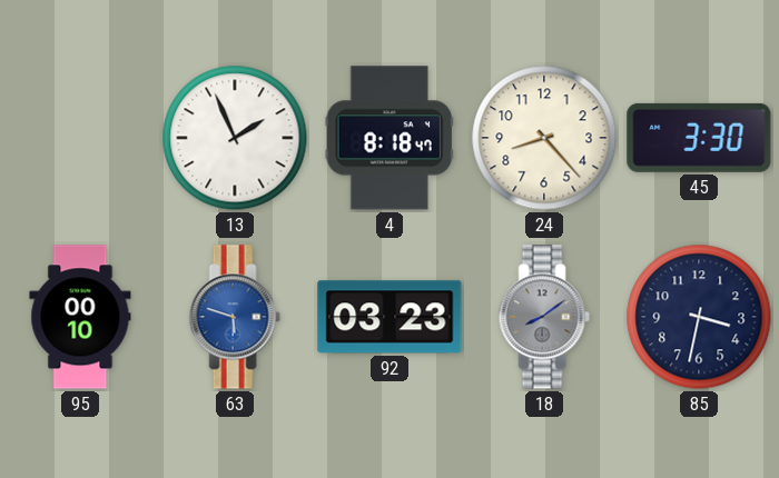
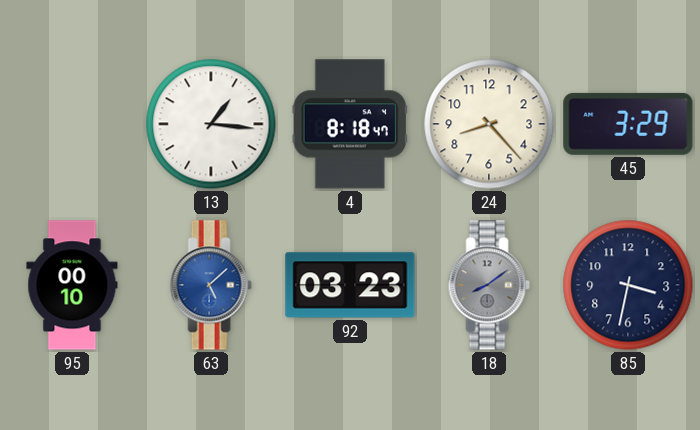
13: 1:56 -> 1:16 (211, 124)
45: 3:30 -> 3:29 (628, 124)
63: 5:48 -> 5:08 (211, 285)
